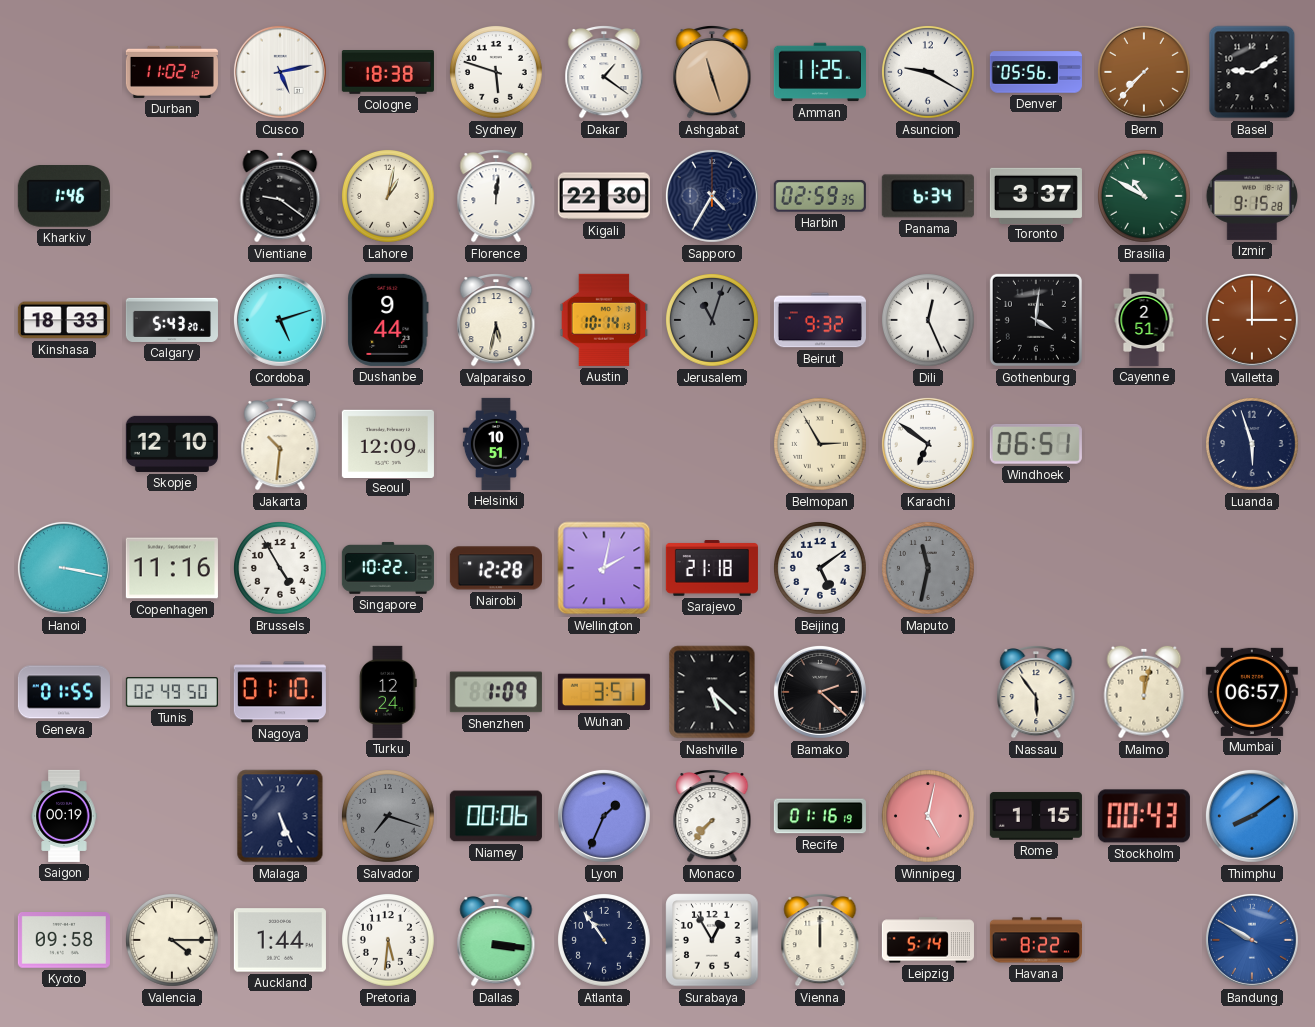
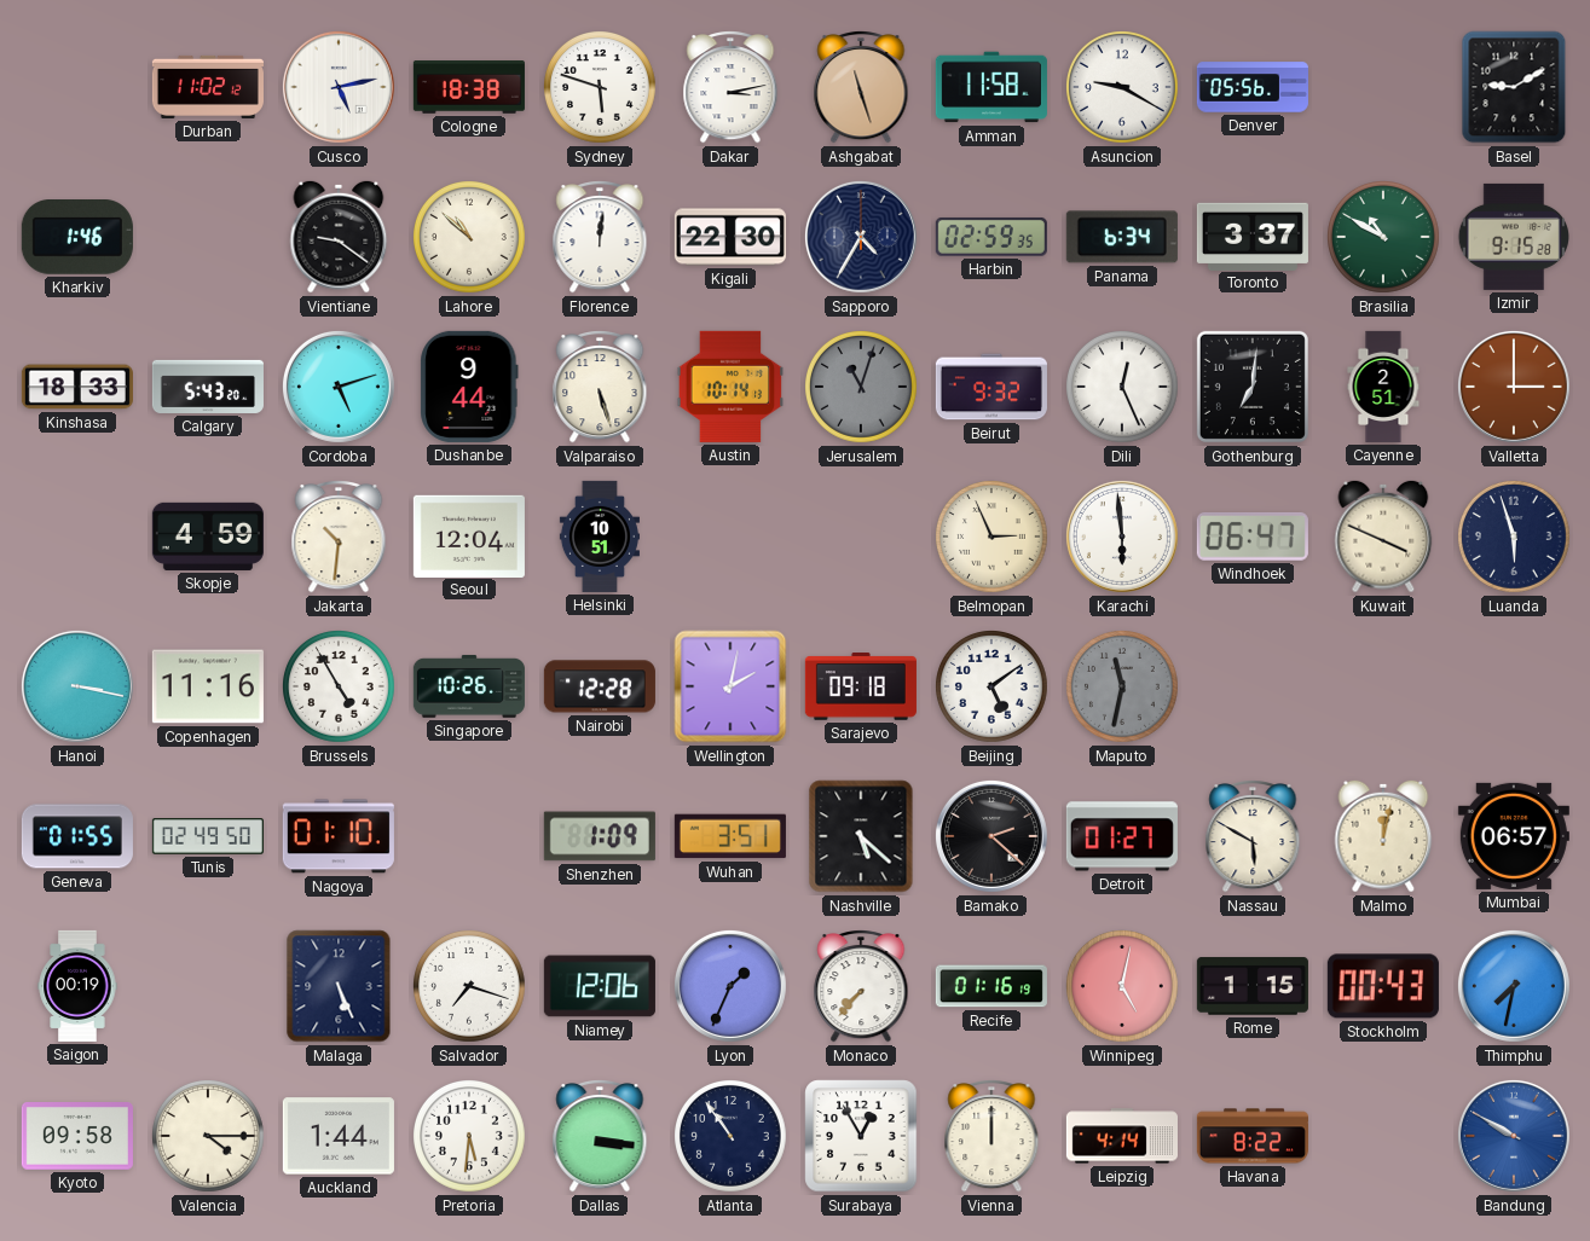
Dakar: 1:21 -> 3:13 (730, 87)
Amman: 11:25 -> 11:58 (991, 87)
Bern: 7:37 -> none (1144, 72)
Lahore: 1:02 -> 10:52 (470, 238)
Valparaiso: 5:32 -> 5:27 (600, 387)
Gothenburg: 4:01 -> 7:01 (1253, 387)
Skopje: 12:10 -> 4:59 (208, 537)
Seoul: 12:09 -> 12:04 (469, 535)
Belmopan: 2:55 -> 2:56 (993, 538)
Karachi: 6:51 -> 5:59 (1122, 537)
Windhoek: 06:51 -> 06:47 (1253, 537)
Kuwait: none -> 3:49 (1383, 537)
Singapore: 10:22 -> 10:26 (469, 686)
Sarajevo: 21:18 -> 09:18 (861, 686)
Turku: 12:24 -> none (388, 692)
Detroit: none -> 01:27 (1122, 836)
Nassau: 5:54 -> 5:50 (1253, 836)
Salvador dial: grey -> white (470, 987)
Niamey: 00:06 -> 12:06 (600, 986)
Thimphu: 8:09 -> 7:32 (1514, 986)
Leipzig: 5:14 -> 4:14 (1122, 1136)
